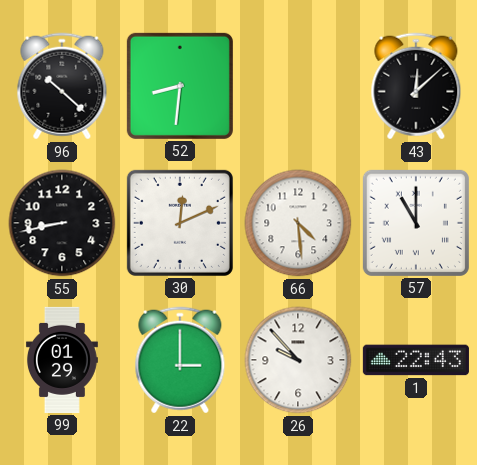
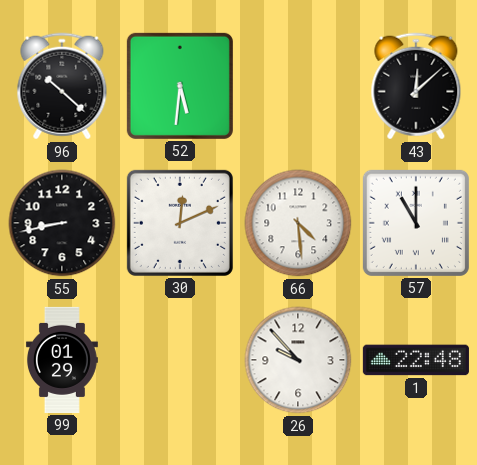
52: 8:31 -> 5:31 (180, 86)
22: 3:00 -> none (180, 360)
1: 22:43 -> 22:48 (416, 360)
